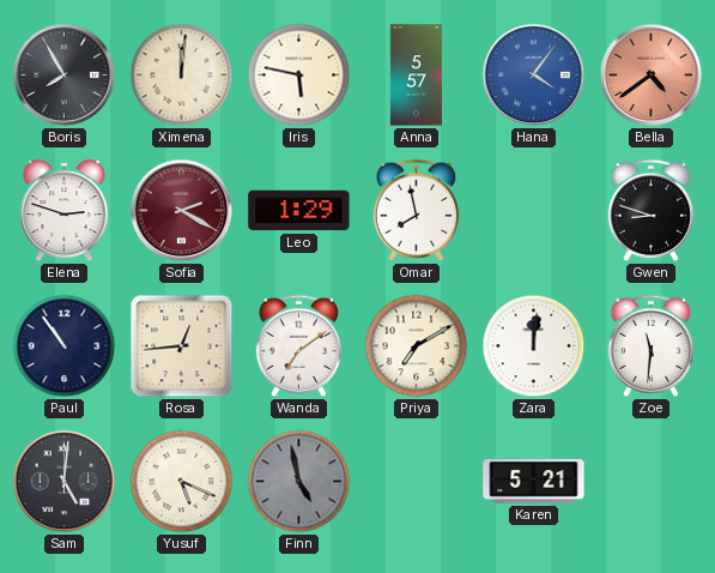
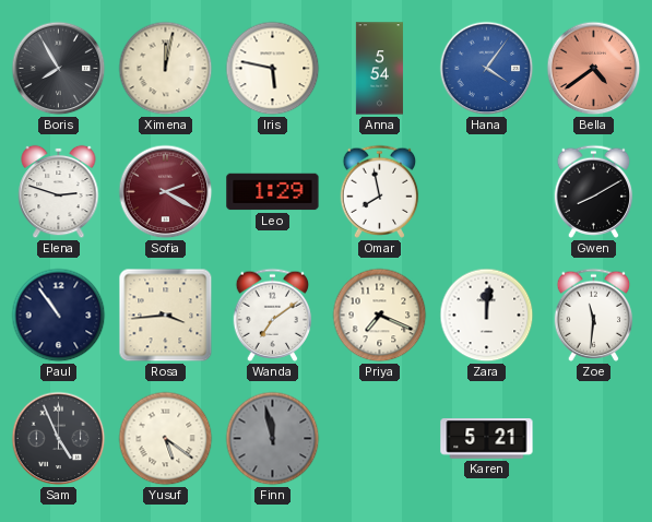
Ximena: 12:01 -> 12:02 (166, 69)
Anna: 5:57 -> 5:54 (379, 69)
Gwen: 8:48 -> 8:10 (594, 191)
Rosa: 12:44 -> 3:44 (166, 316)
Priya: 7:10 -> 7:19 (380, 316)
Sam: 5:01 -> 4:56 (59, 439)
Yusuf: 5:19 -> 5:21 (166, 439)
Finn: 4:58 -> 11:58 (273, 439)
